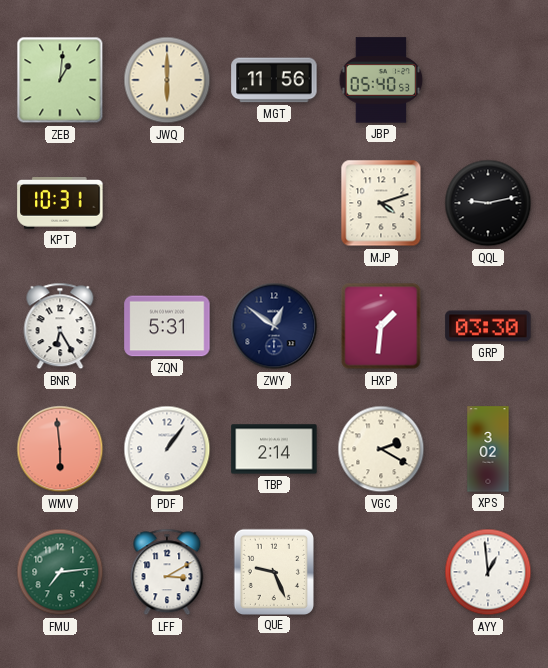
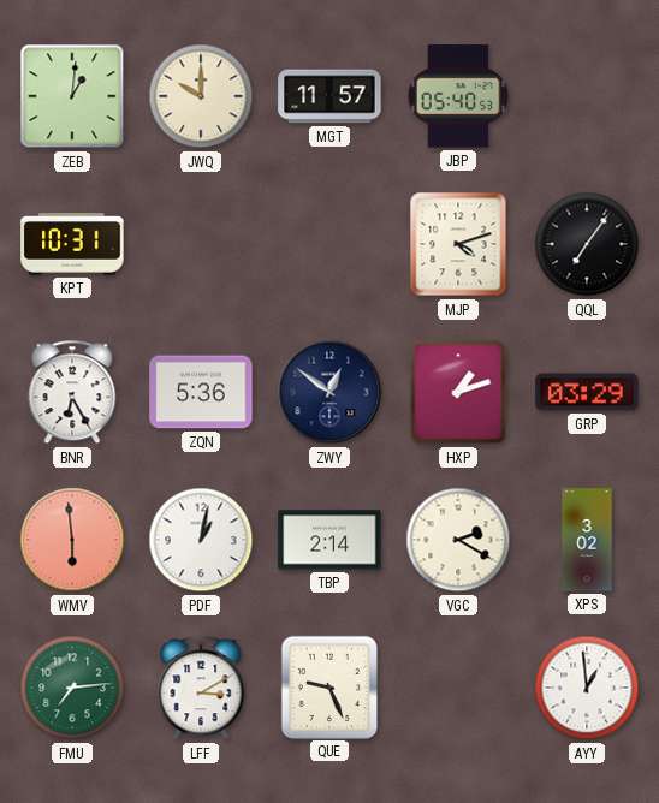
JWQ: 6:00 -> 10:00 (201, 96)
MGT: 11:56 -> 11:57 (329, 96)
QQL: 9:13 -> 7:06 (587, 244)
ZQN: 5:31 -> 5:36 (201, 392)
HXP: 1:31 -> 1:12 (458, 392)
GRP: 03:30 -> 03:29 (587, 392)
PDF: 1:06 -> 1:02 (201, 540)
